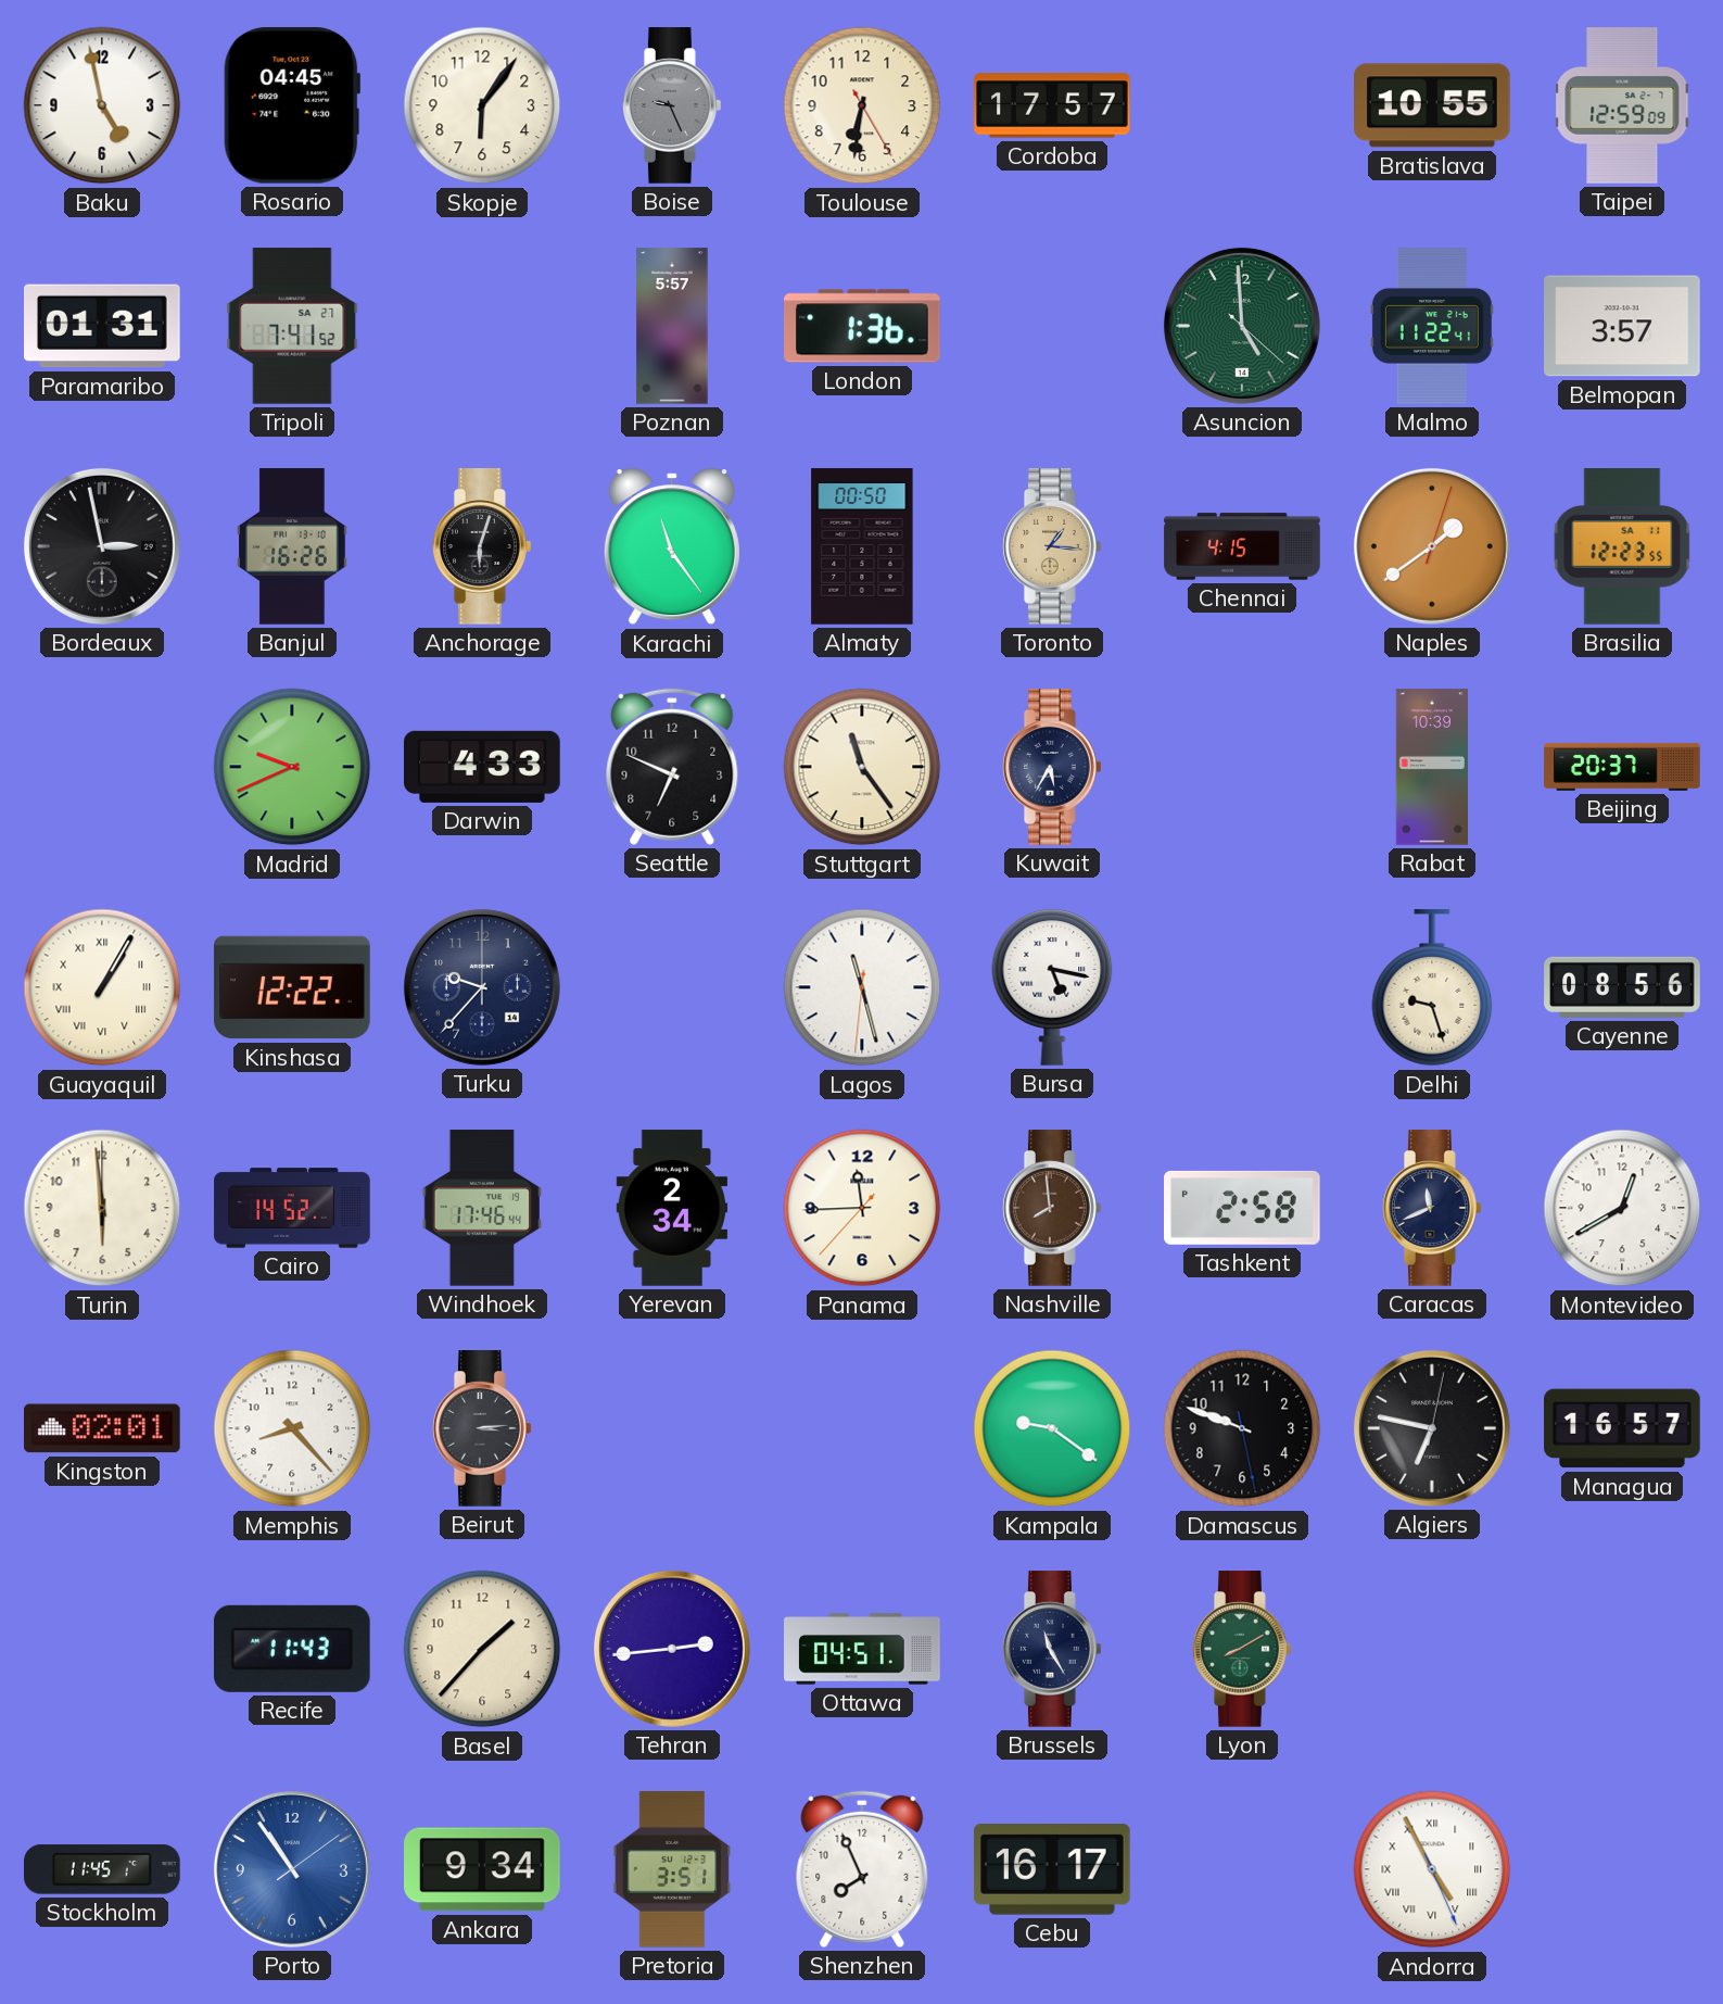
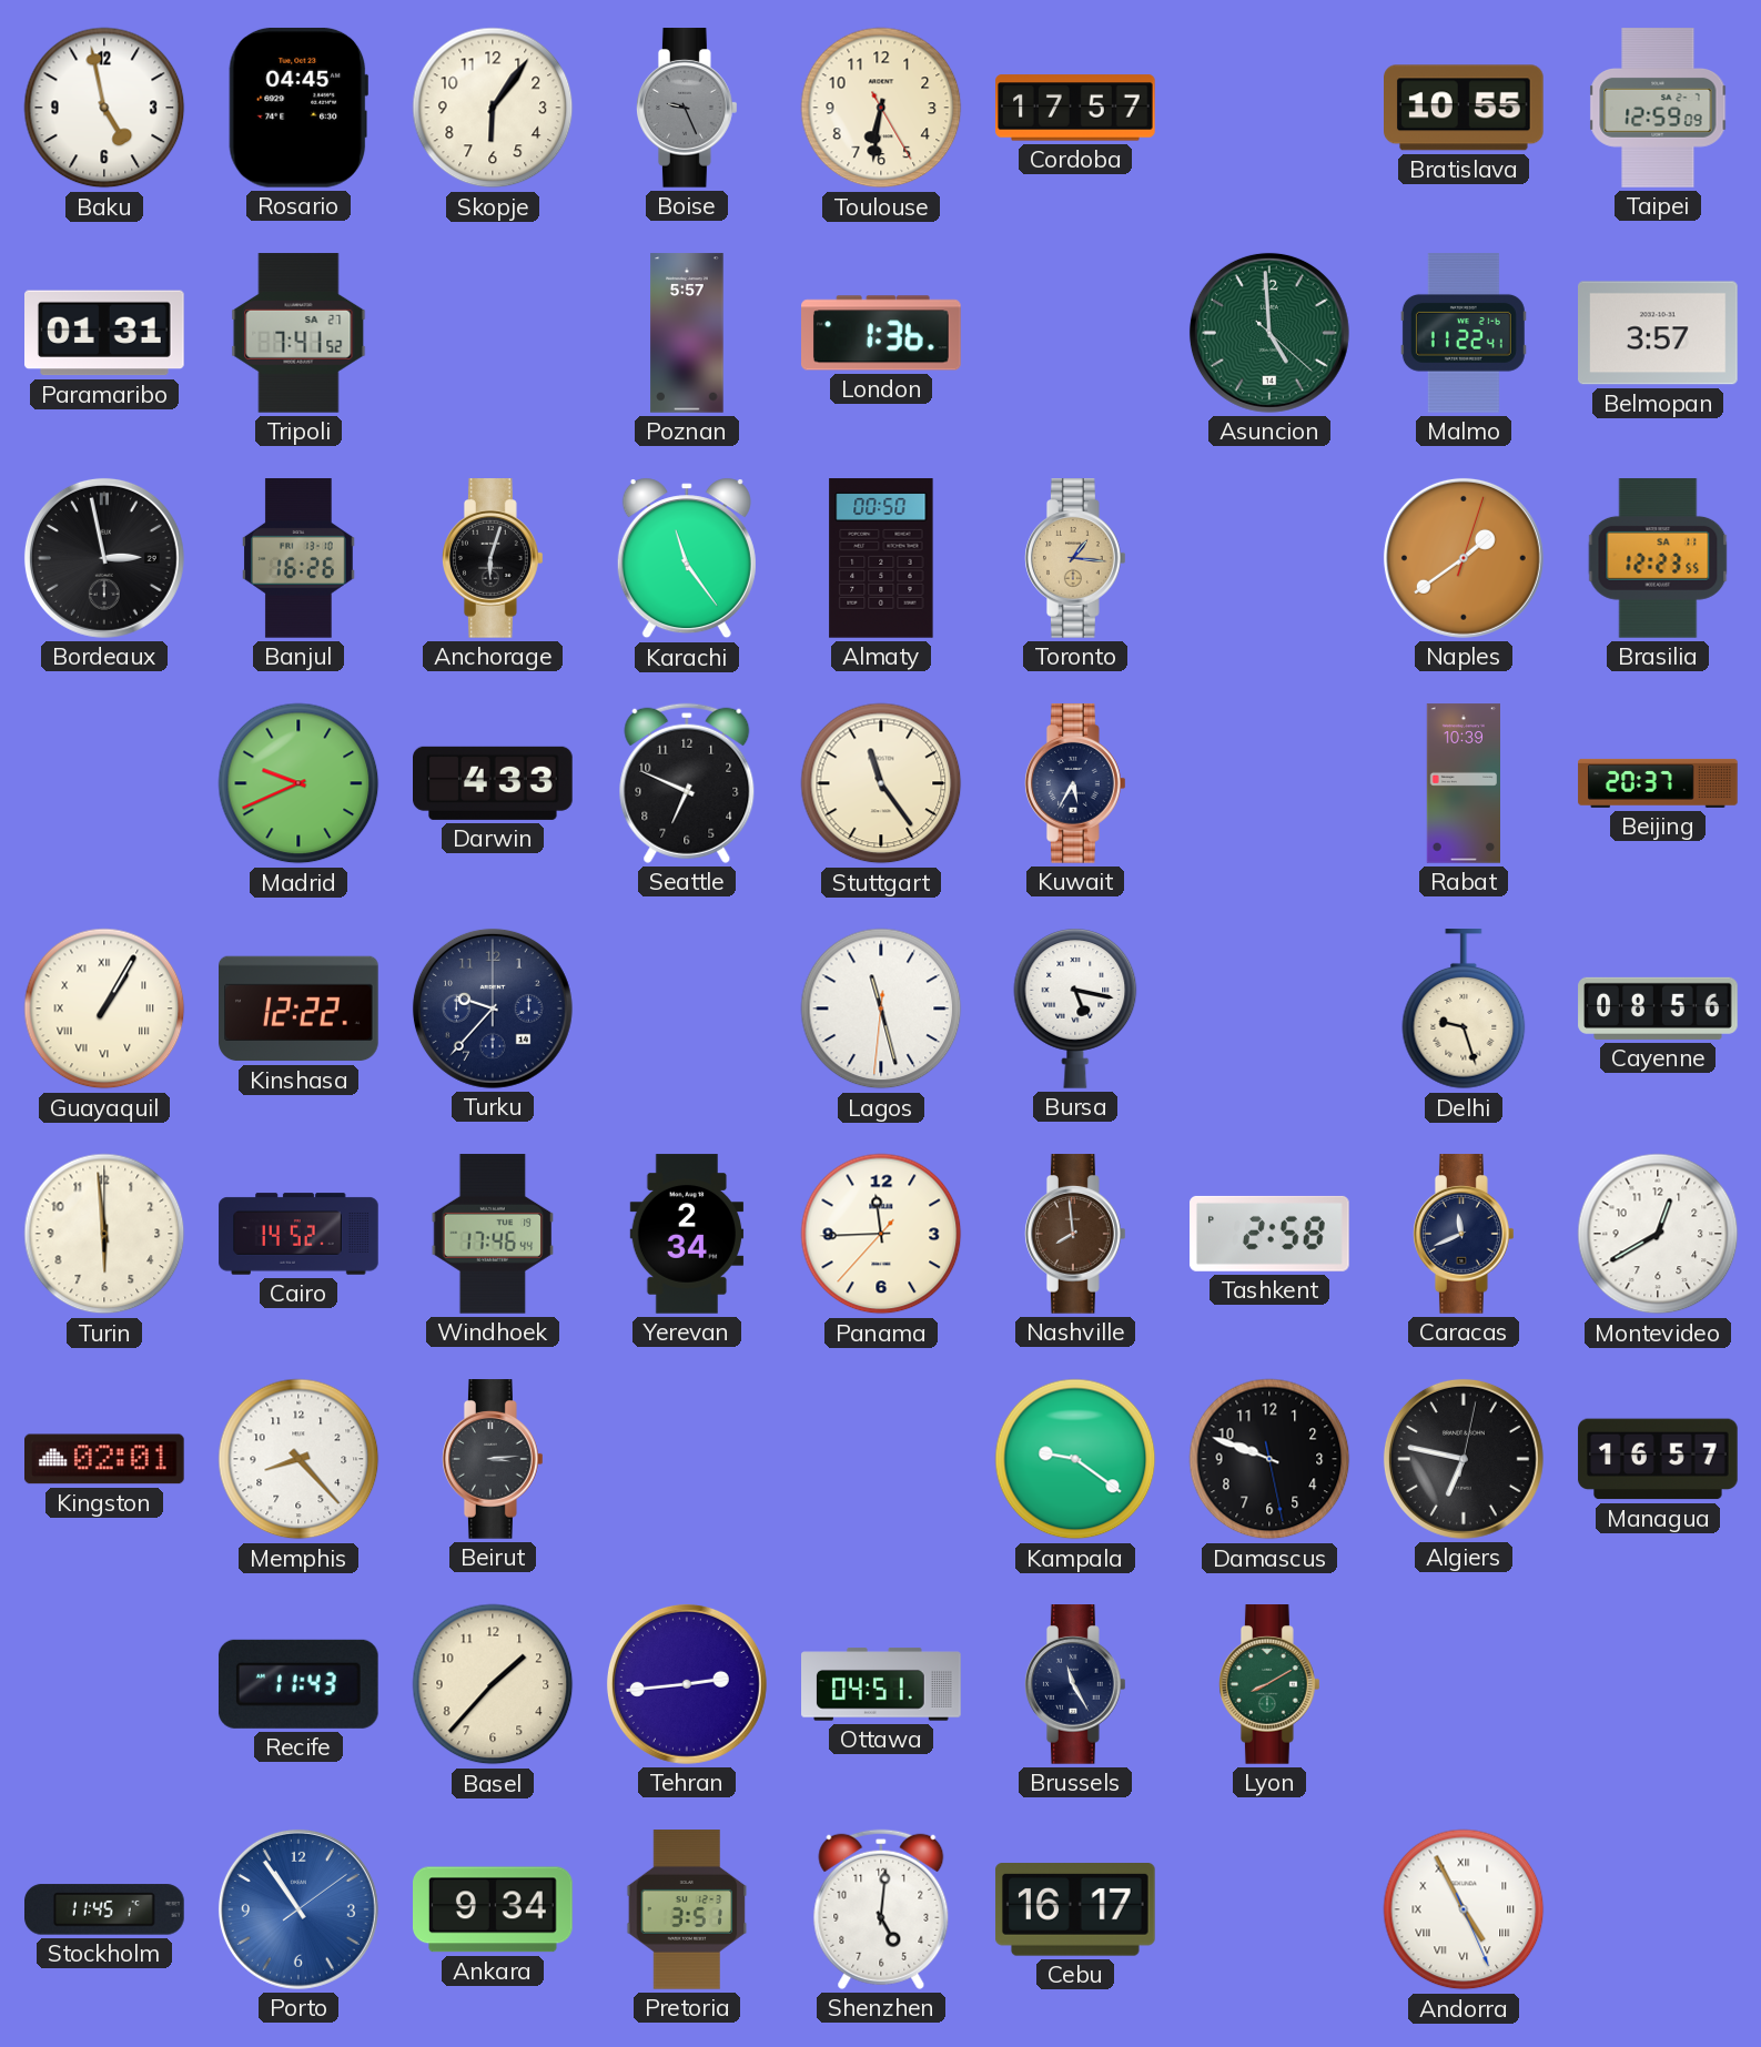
Chennai: 4:15 -> none (1242, 546)
Shenzhen: 7:56 -> 5:01 (881, 1909)
